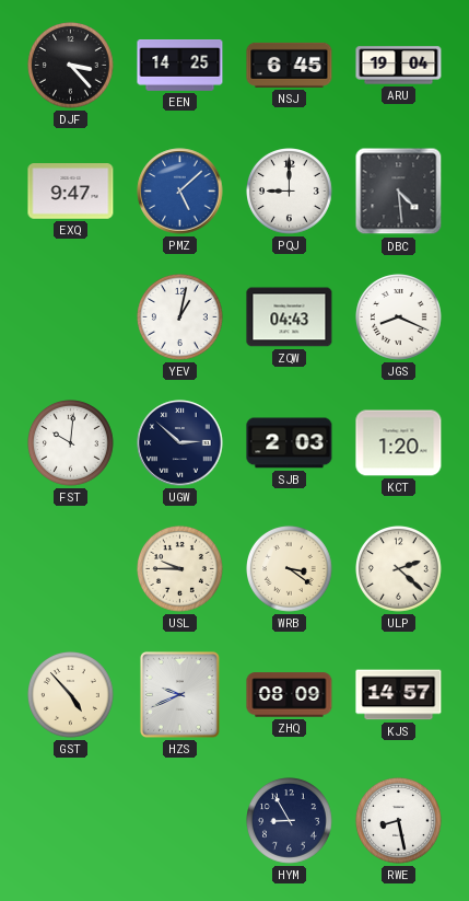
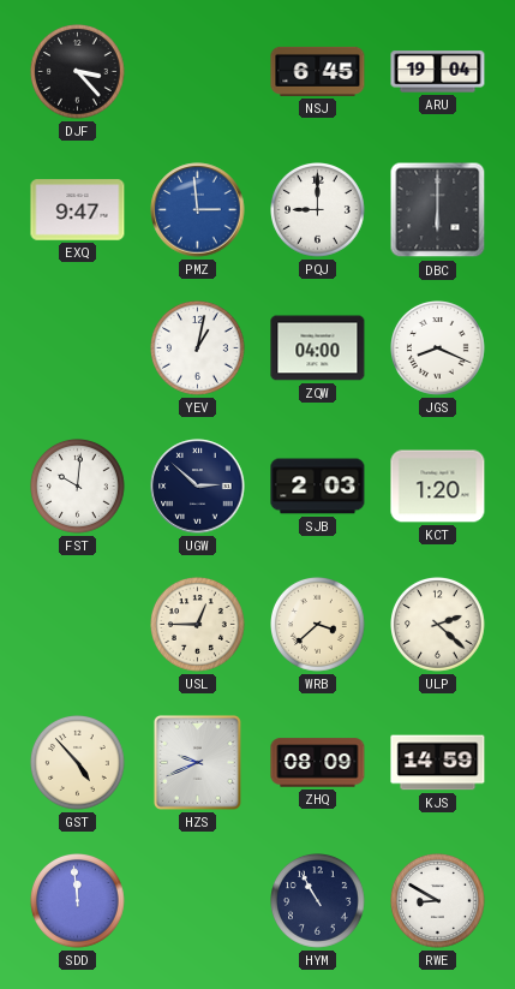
EEN: 14:25 -> none (180, 66)
PMZ: 5:08 -> 2:59 (198, 210)
DBC: 4:29 -> 6:00 (438, 210)
ZQW: 04:43 -> 04:00 (318, 348)
USL: 9:45 -> 12:45 (198, 625)
WRB: 3:21 -> 3:38 (318, 625)
KJS: 14:57 -> 14:59 (438, 763)
SDD: none -> 11:59 (78, 901)
HYM: 8:55 -> 10:55 (318, 901)
RWE: 8:28 -> 8:50 (438, 901)
